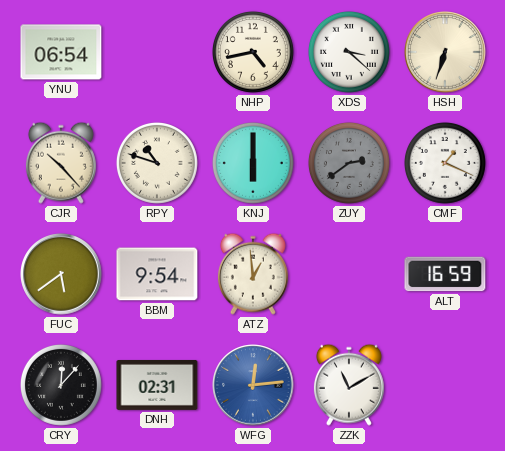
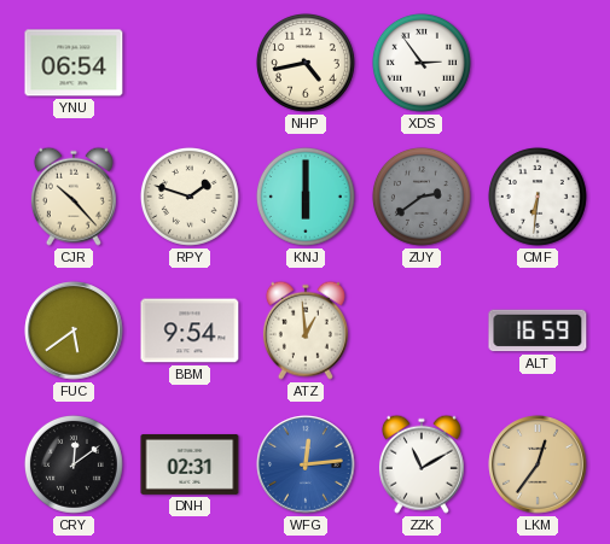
XDS: 3:22 -> 2:54 (422, 63)
HSH: 6:33 -> none (445, 52)
RPY: 10:48 -> 1:48 (190, 197)
CMF: 1:19 -> 6:31 (538, 197)
CRY: 12:07 -> 12:09 (74, 464)
LKM: none -> 12:36 (538, 464)
